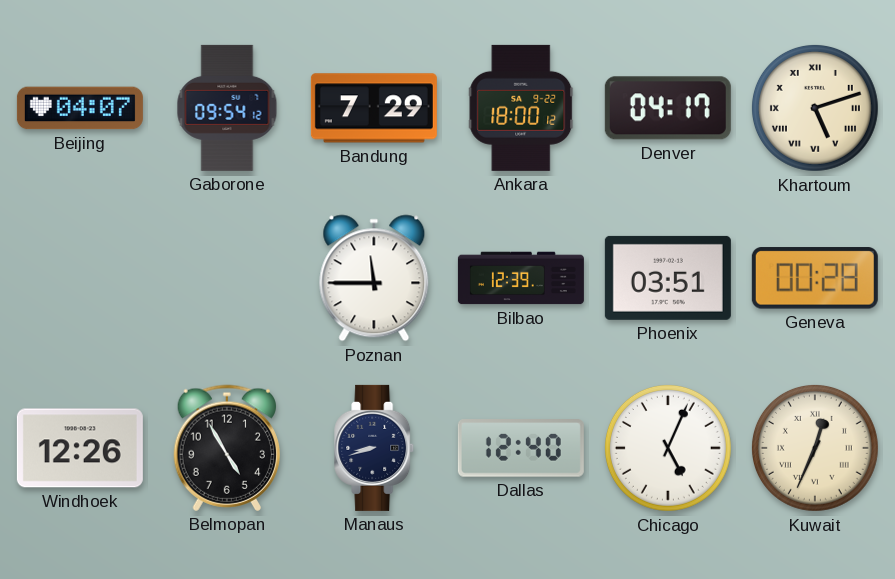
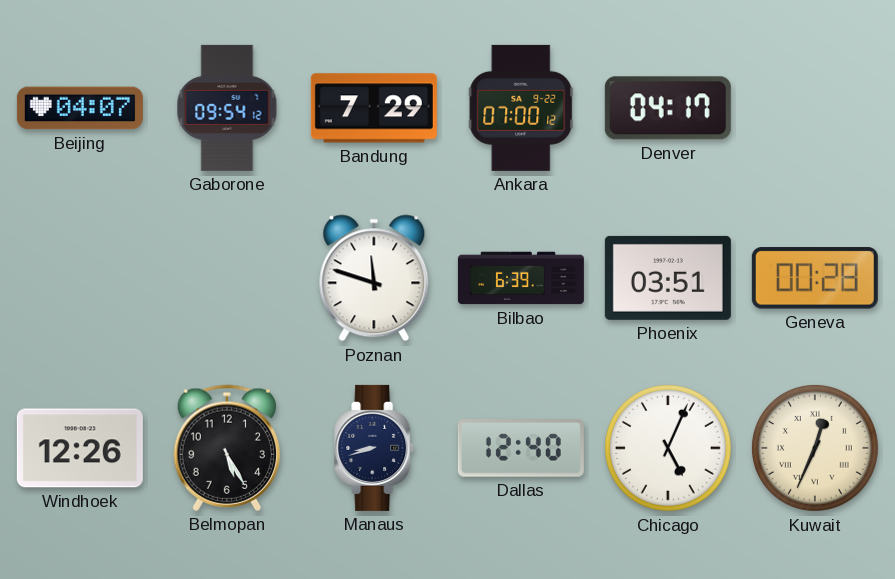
Ankara: 18:00 -> 07:00 (521, 108)
Khartoum: 5:12 -> none (815, 108)
Poznan: 11:45 -> 11:48 (374, 278)
Bilbao: 12:39 -> 6:39 (521, 278)
Belmopan: 4:55 -> 5:25 (226, 448)
